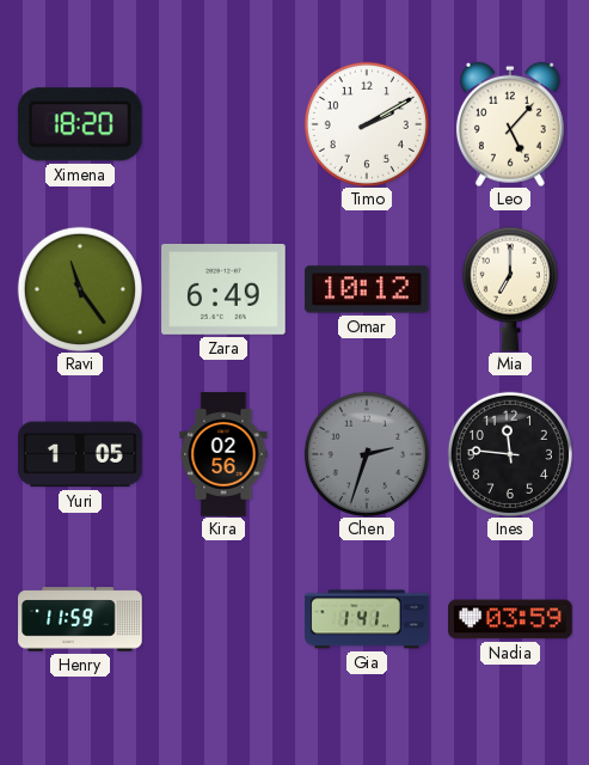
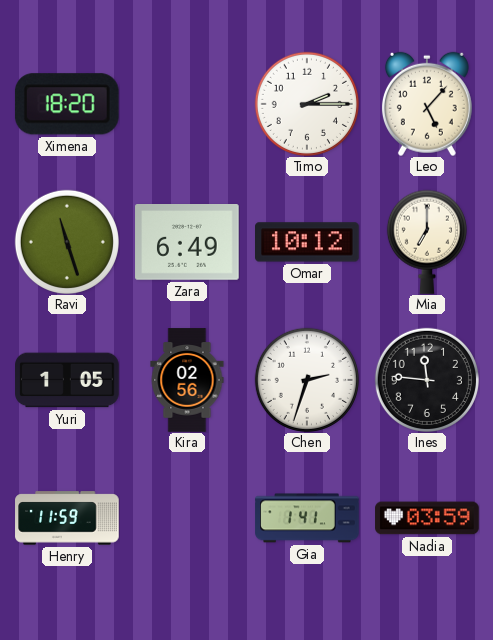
Timo: 2:10 -> 2:15 (307, 104)
Ravi: 11:24 -> 11:27 (67, 242)
Chen dial: grey -> white (307, 380)
